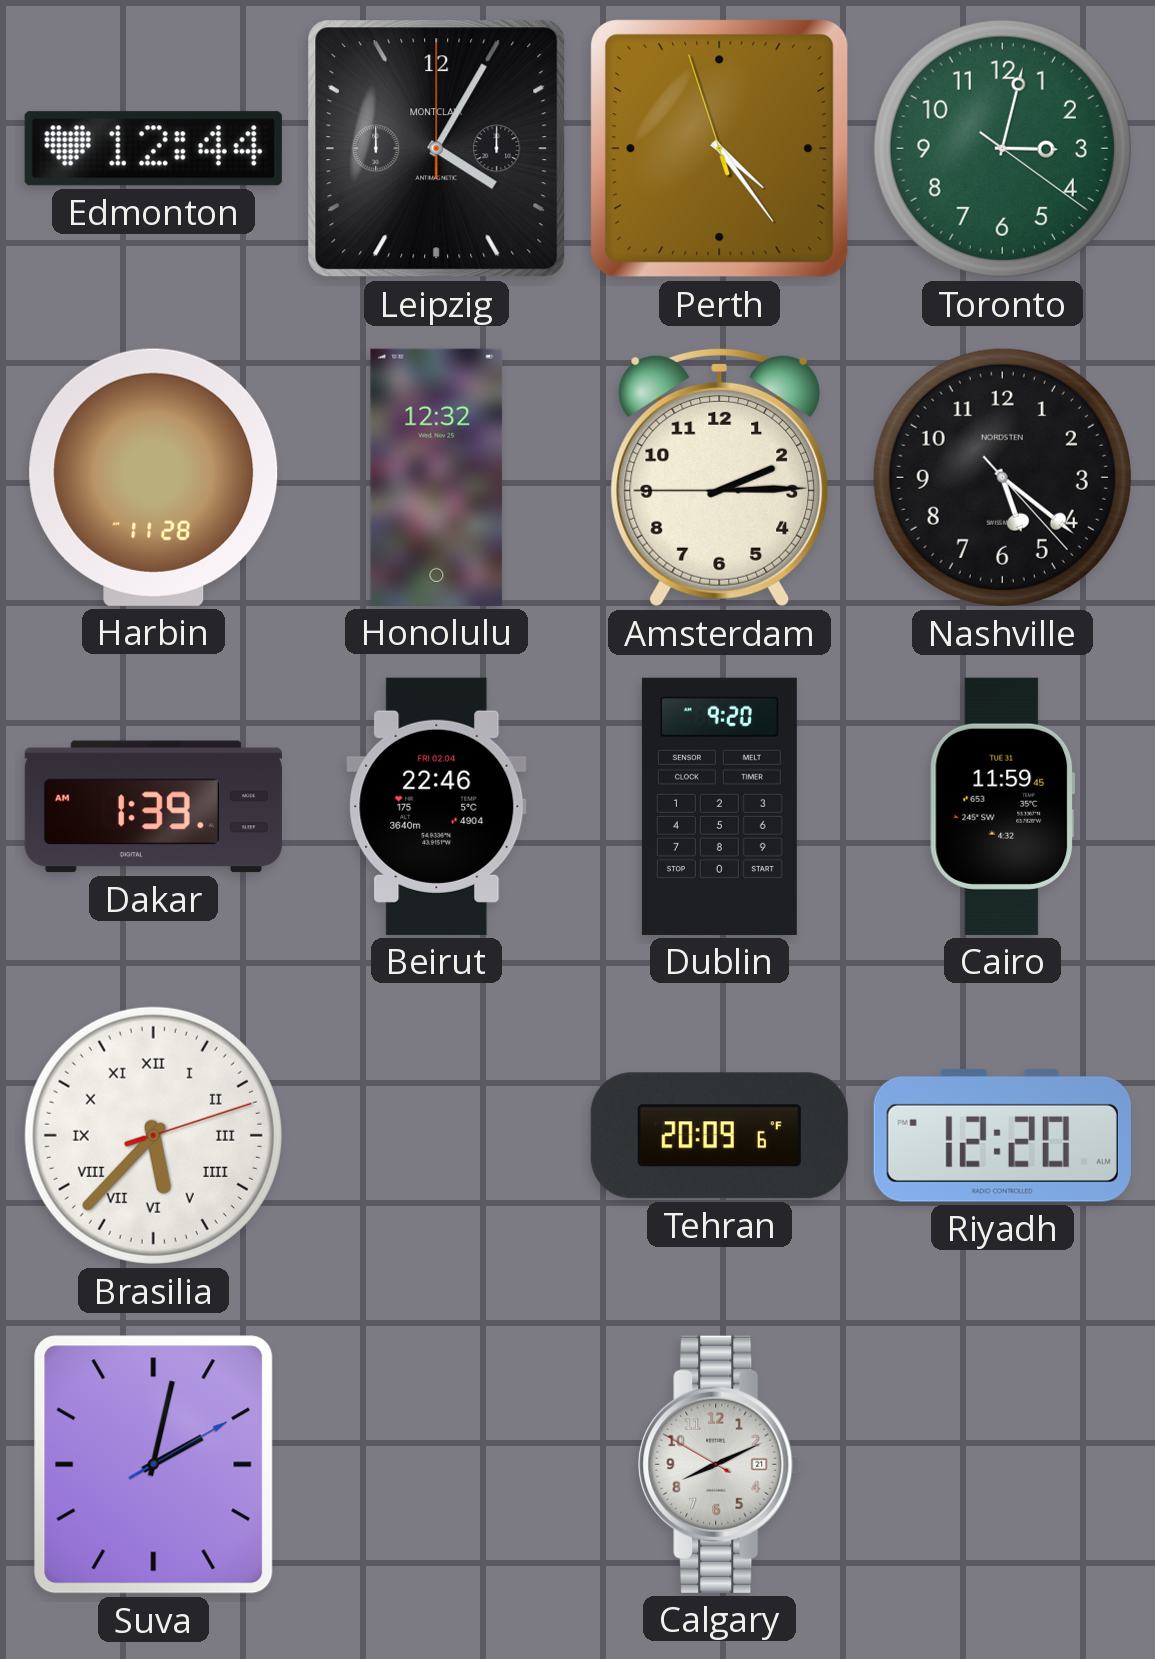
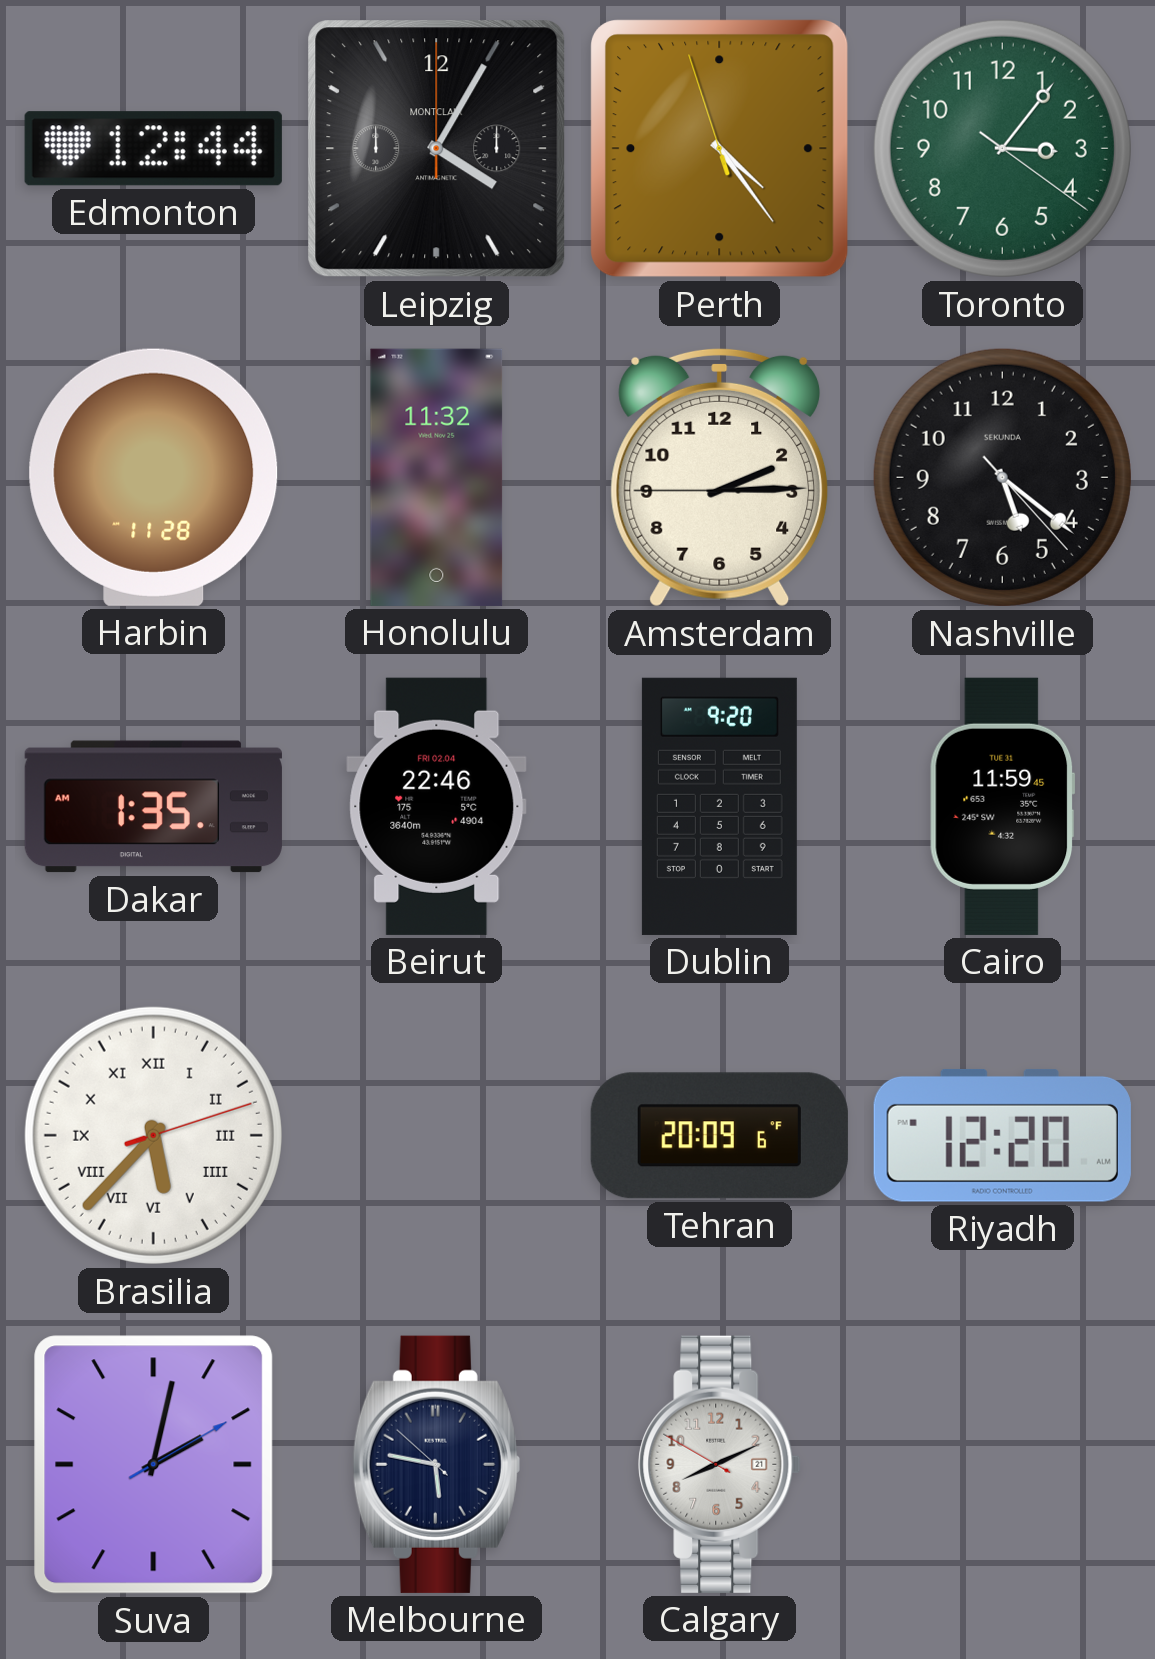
Toronto: 3:02 -> 3:06 (1002, 148)
Honolulu: 12:32 -> 11:32 (437, 477)
Nashville brand: NORDSTEN -> SEKUNDA (1002, 477)
Dakar: 1:39 -> 1:35 (153, 807)
Melbourne: none -> 5:46 (436, 1464)
